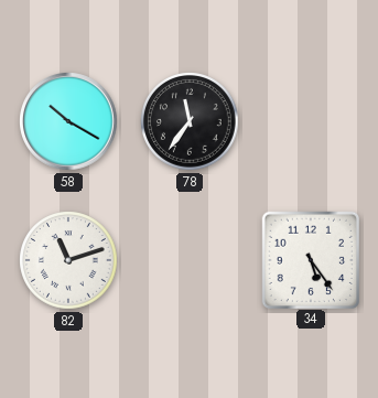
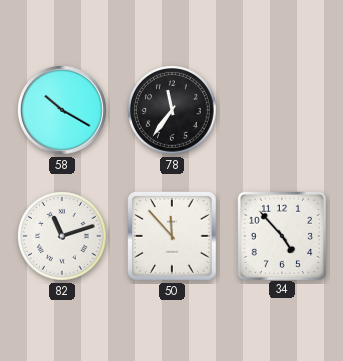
50: none -> 11:53 (173, 237)
34: 5:24 -> 4:53 (281, 235)
